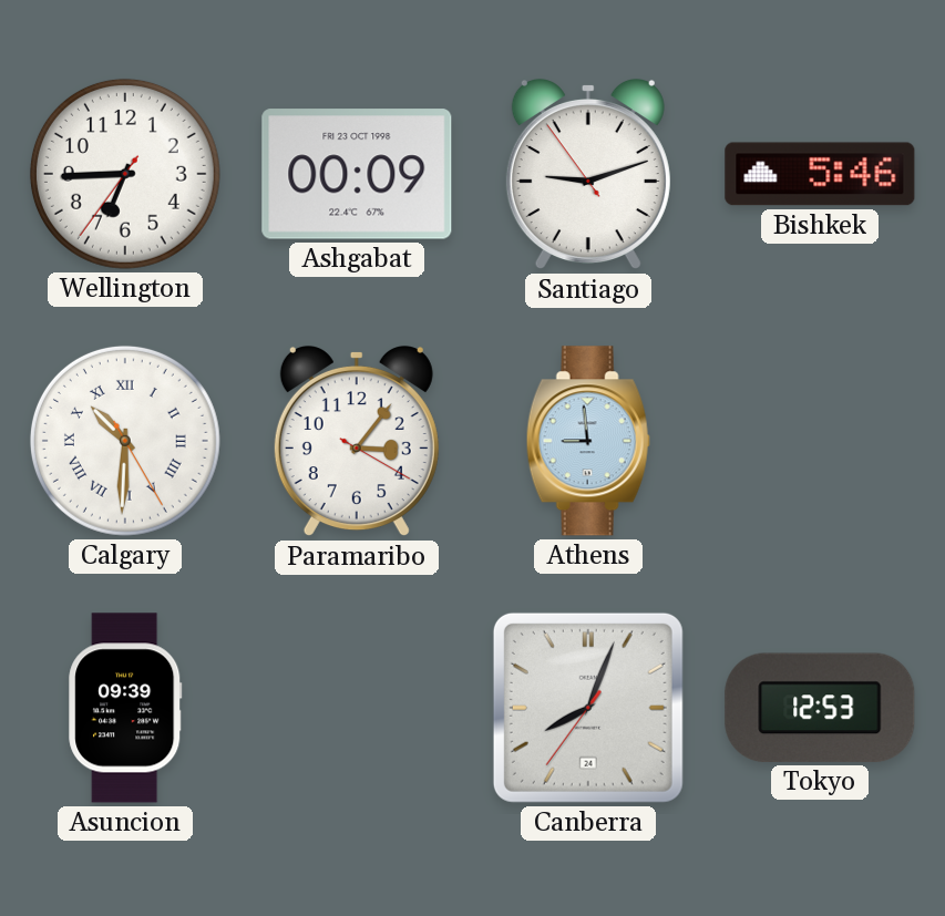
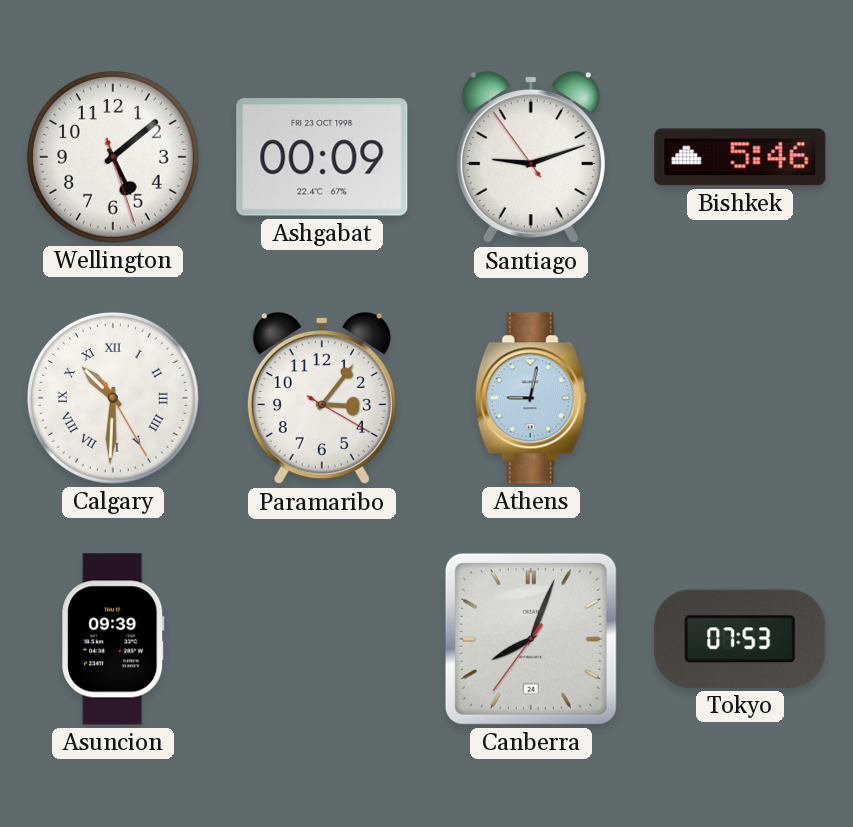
Wellington: 6:44 -> 5:08 (113, 157)
Athens: 8:59 -> 9:02 (531, 398)
Tokyo: 12:53 -> 07:53 (740, 639)
